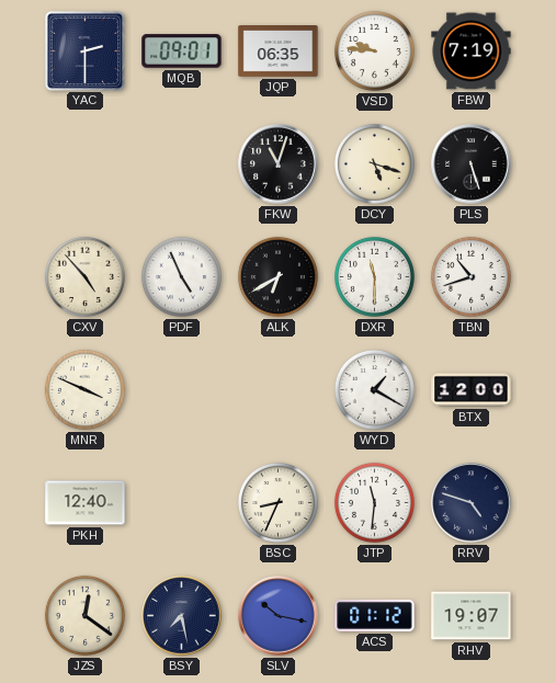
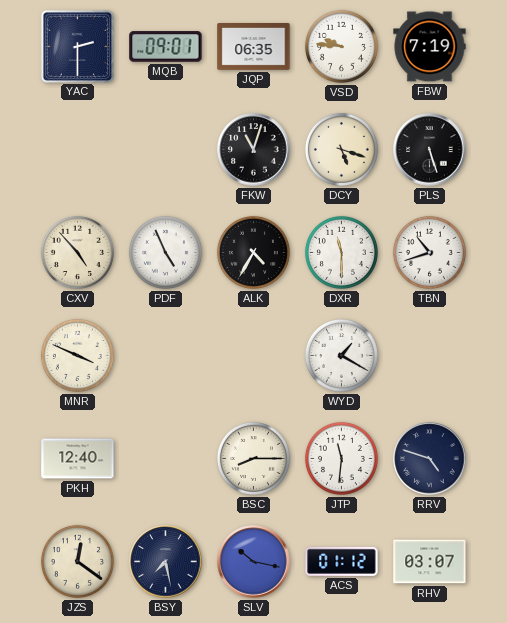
ALK: 6:40 -> 4:35 (253, 252)
BTX: 12:00 -> none (472, 390)
BSC: 8:34 -> 8:15 (253, 458)
RHV: 19:07 -> 03:07 (430, 562)
